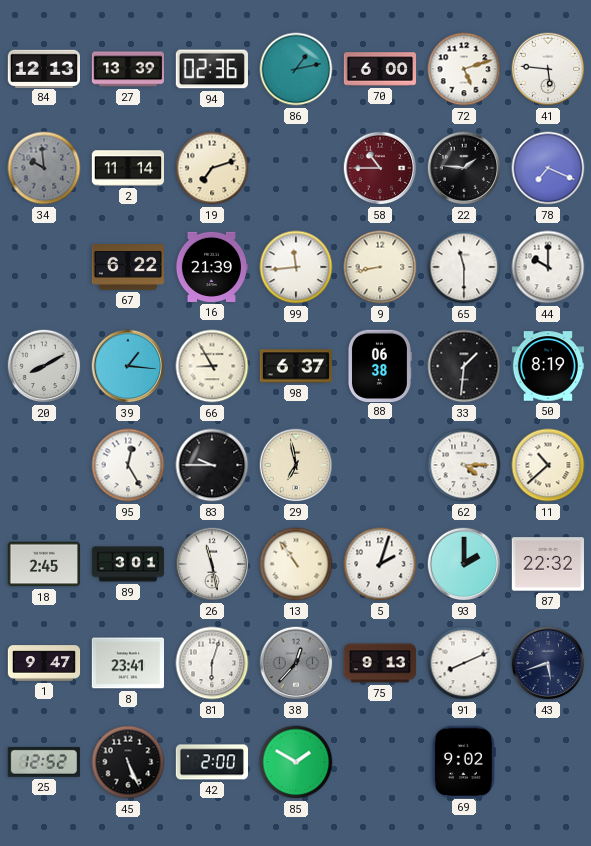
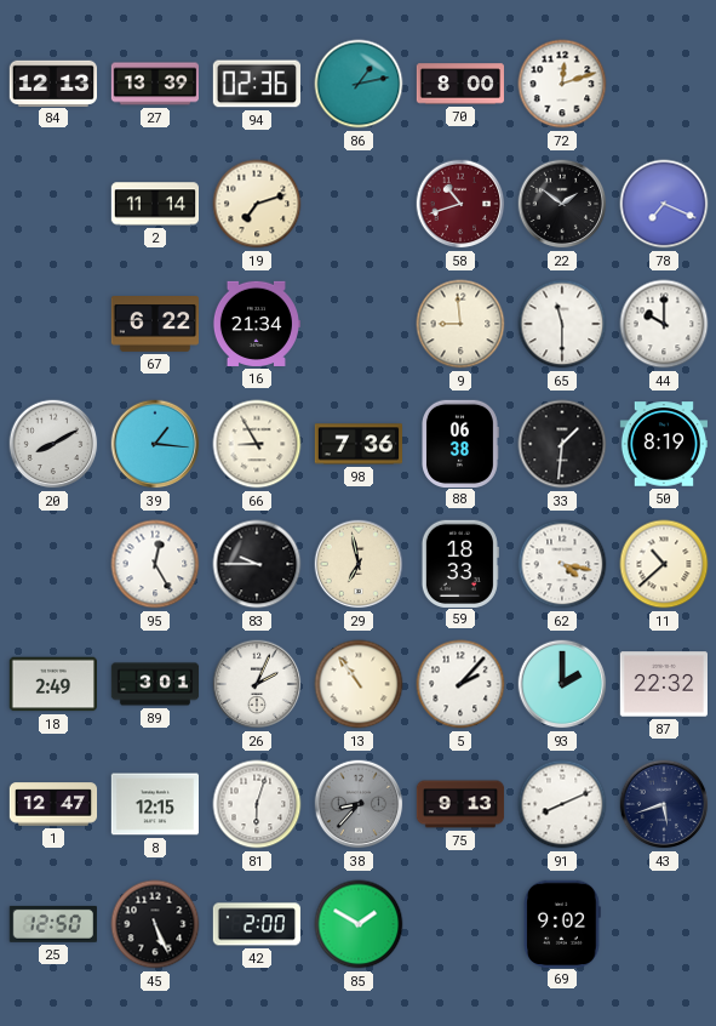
70: 6:00 -> 8:00 (460, 84)
72: 5:12 -> 12:12 (562, 84)
41: 5:46 -> none (548, 69)
34: 9:59 -> none (44, 168)
58: 10:45 -> 10:42 (460, 204)
22: 1:46 -> 1:51 (562, 204)
16: 21:39 -> 21:34 (256, 324)
99: 11:44 -> none (296, 267)
9: 8:43 -> 8:59 (460, 324)
98: 6:37 -> 7:36 (357, 444)
59: none -> 18:33 (460, 563)
62: 4:15 -> 4:17 (562, 564)
18: 2:45 -> 2:49 (52, 684)
26: 11:28 -> 2:04 (257, 684)
5: 2:03 -> 2:07 (460, 684)
1: 9:47 -> 12:47 (53, 804)
8: 23:41 -> 12:15 (154, 804)
38: 12:37 -> 8:37 (359, 804)
25: 12:52 -> 12:50 (53, 924)
